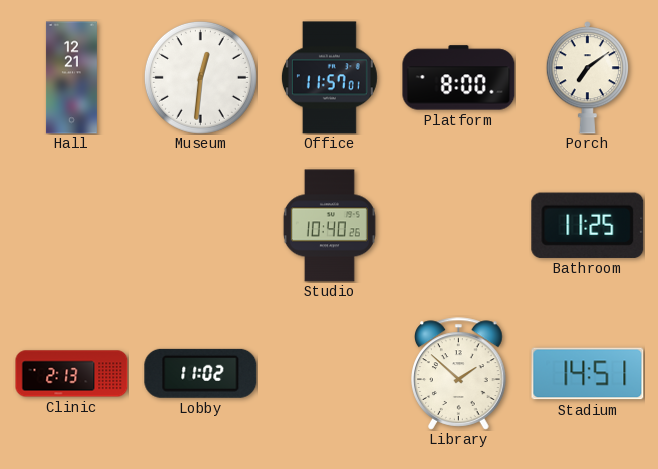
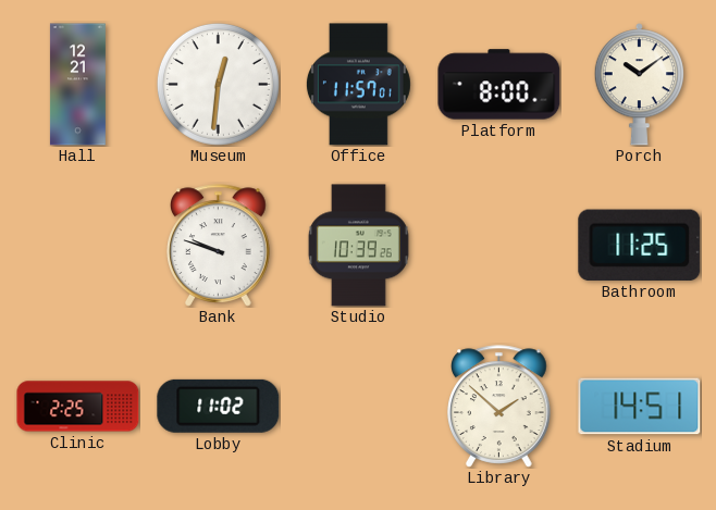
Porch: 7:09 -> 10:09 (639, 85)
Bank: none -> 9:48 (219, 246)
Studio: 10:40 -> 10:39 (358, 246)
Clinic: 2:13 -> 2:25 (78, 407)
